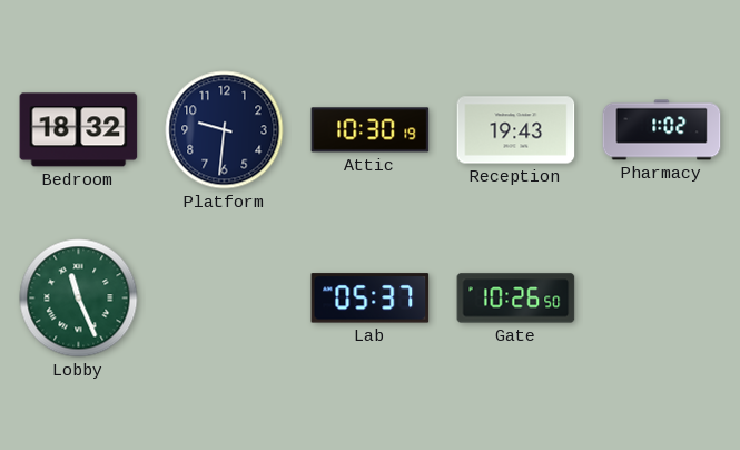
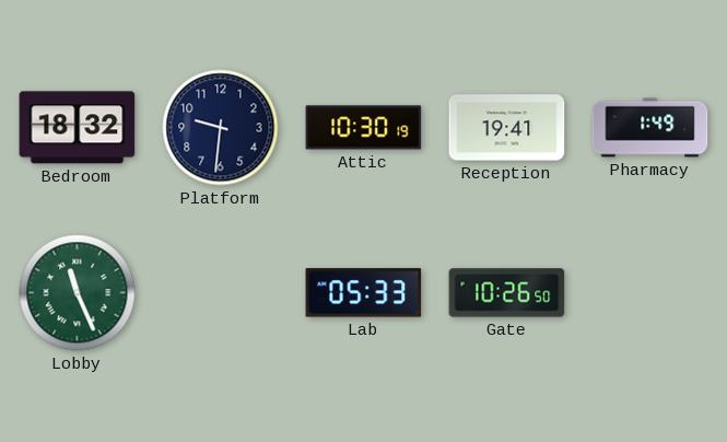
Reception: 19:43 -> 19:41 (507, 128)
Pharmacy: 1:02 -> 1:49 (650, 128)
Lab: 05:37 -> 05:33 (364, 293)
